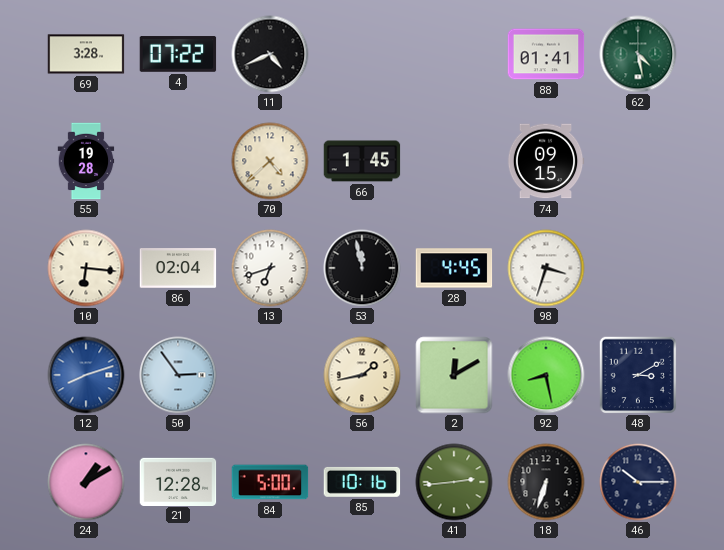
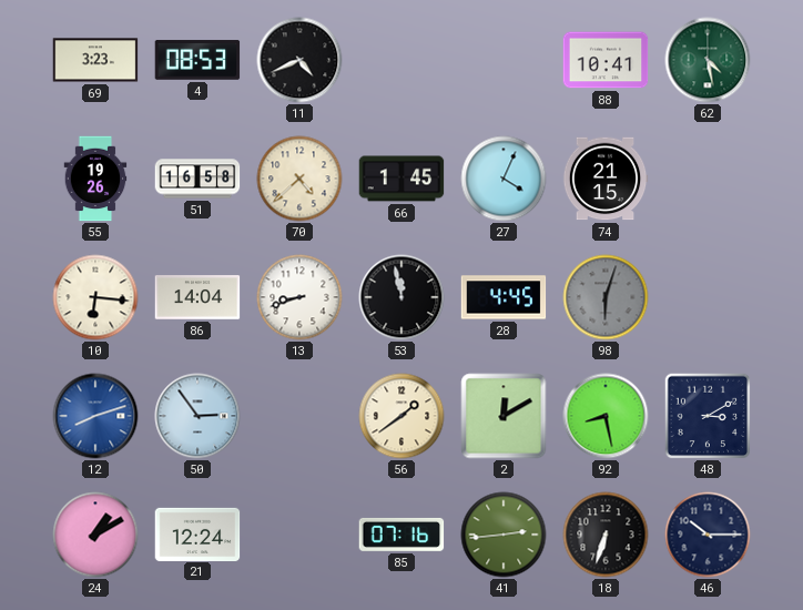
69: 3:28 -> 3:23 (95, 60)
4: 07:22 -> 08:53 (197, 60)
88: 01:41 -> 10:41 (606, 60)
55: 19:28 -> 19:26 (95, 179)
51: none -> 16:58 (197, 179)
27: none -> 4:04 (504, 179)
74: 09:15 -> 21:15 (606, 179)
86: 02:04 -> 14:04 (197, 297)
13: 6:42 -> 8:42 (299, 297)
98: 3:33 -> 6:03 (606, 297)
98 dial: white -> grey (606, 297)
56: 1:43 -> 1:39 (402, 416)
21: 12:28 -> 12:24 (197, 533)
84: 5:00 -> none (270, 482)
85: 10:16 -> 07:16 (402, 535)
